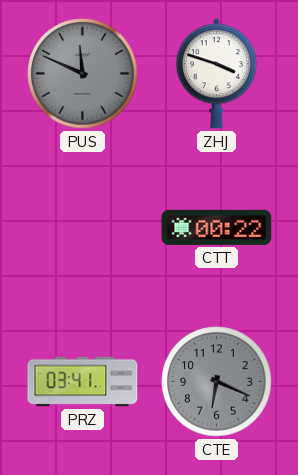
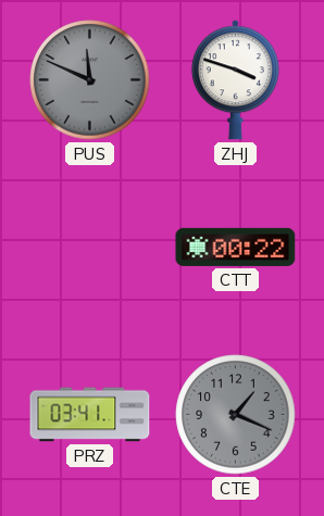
CTE: 6:19 -> 1:19 (236, 415)
